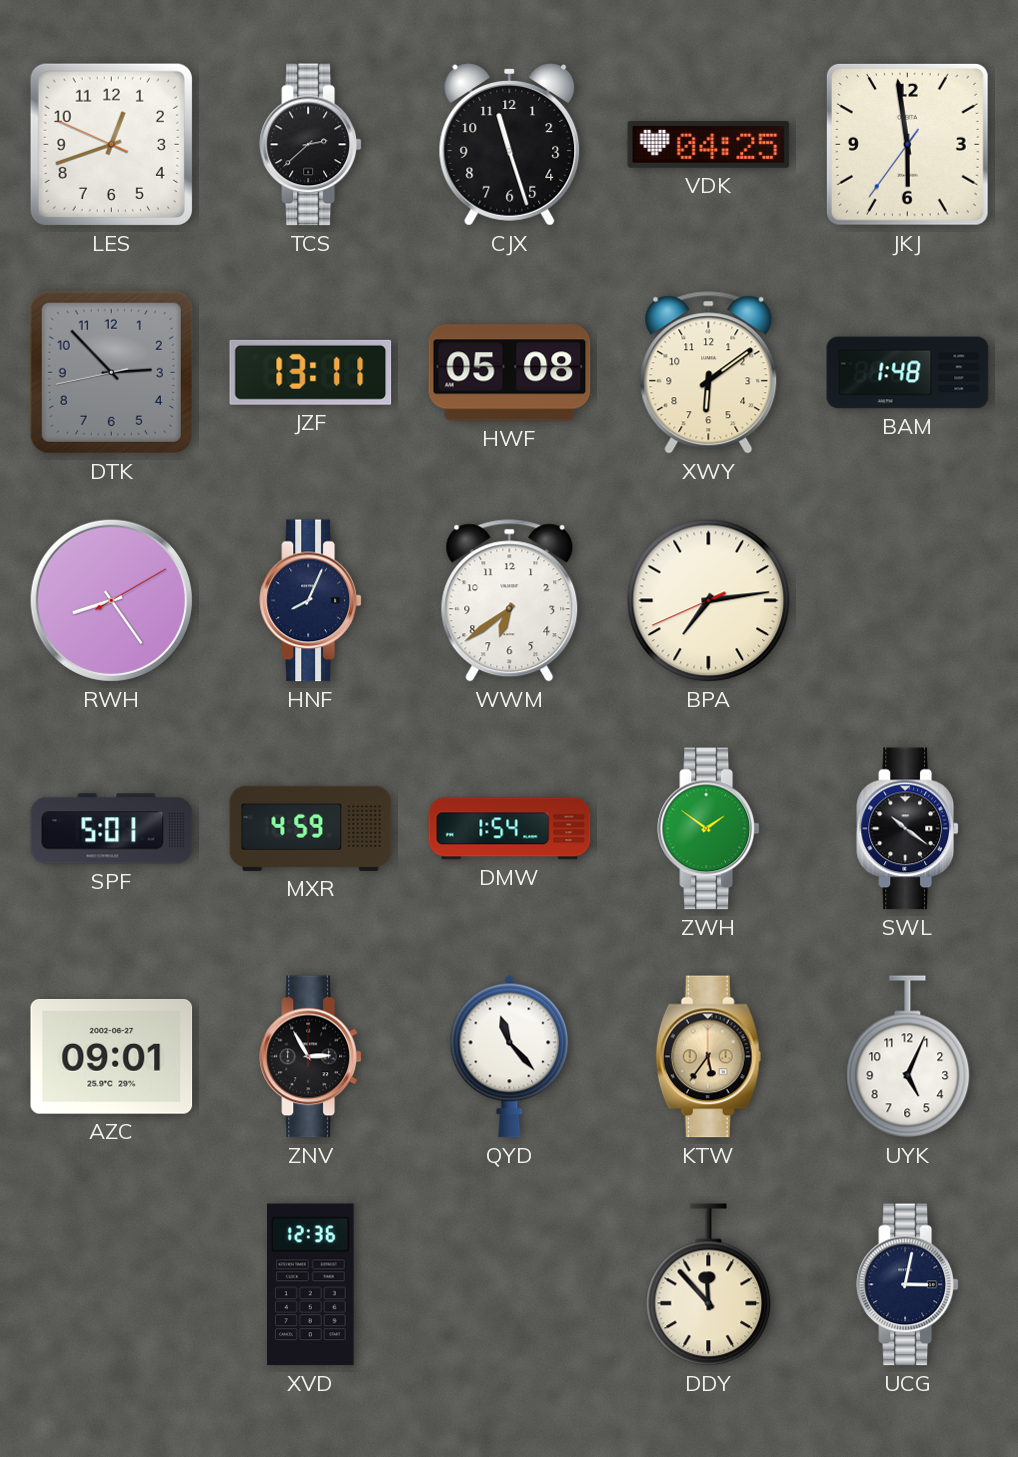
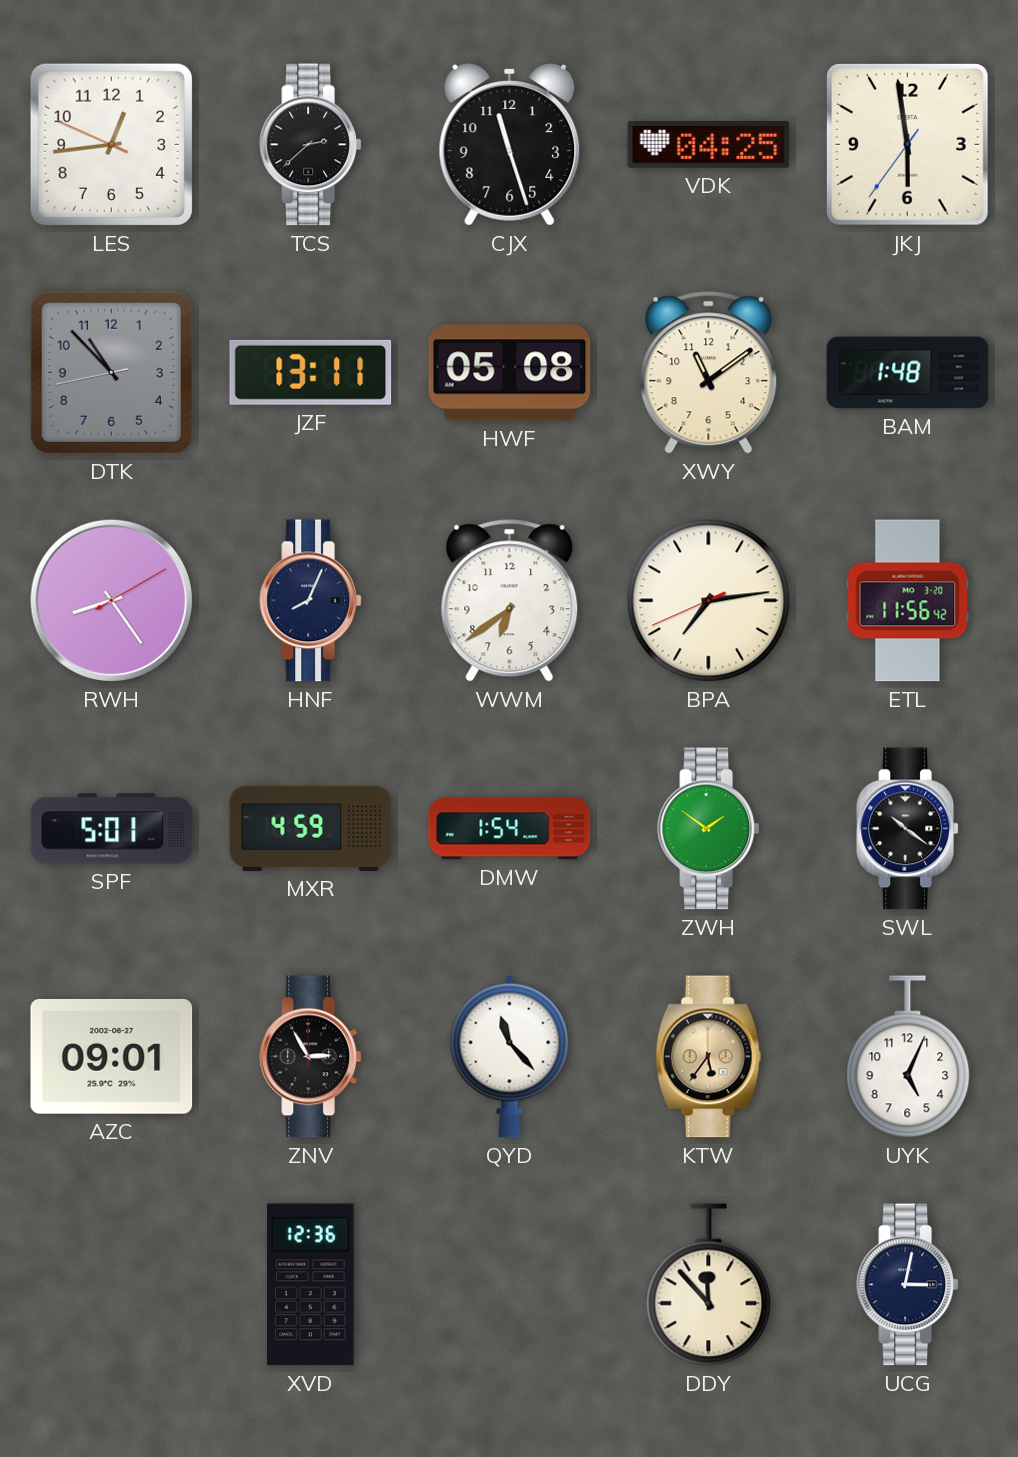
LES: 12:41 -> 12:43 (111, 144)
DTK: 2:52 -> 10:52 (111, 372)
XWY: 6:09 -> 11:09 (709, 373)
ETL: none -> 11:56 (908, 601)
